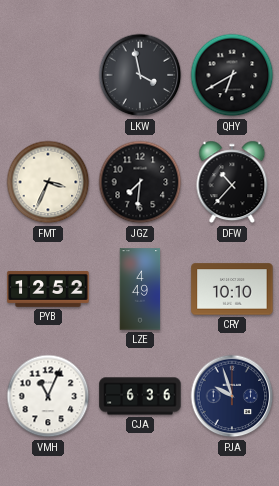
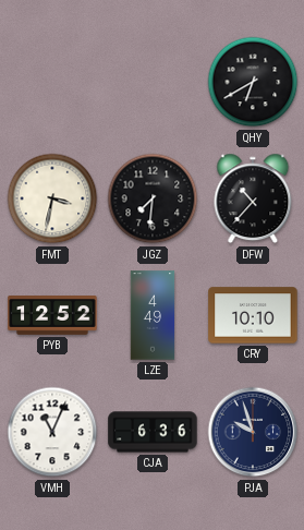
LKW: 3:58 -> none (140, 75)
FMT: 3:34 -> 3:32 (52, 198)
